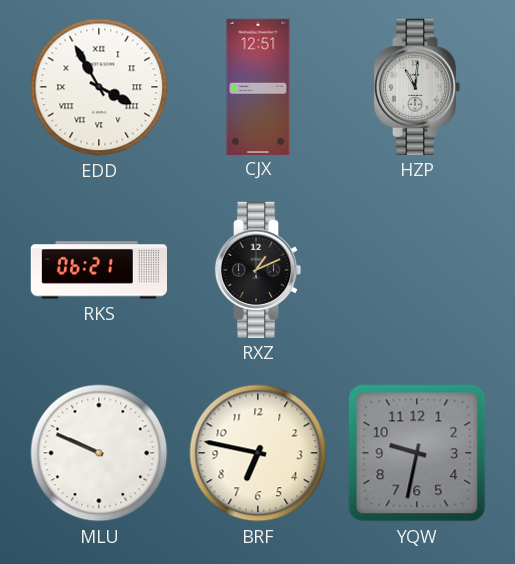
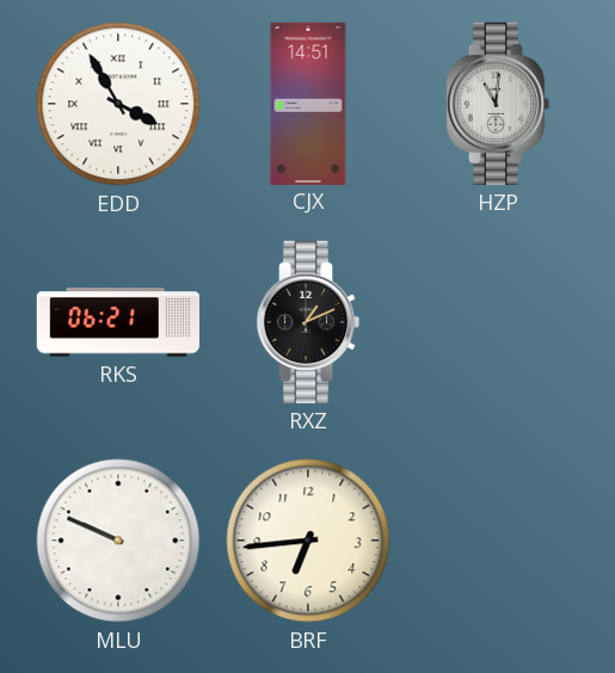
CJX: 12:51 -> 14:51 (308, 103)
BRF: 6:47 -> 6:44 (308, 541)
YQW: 9:32 -> none (417, 453)
